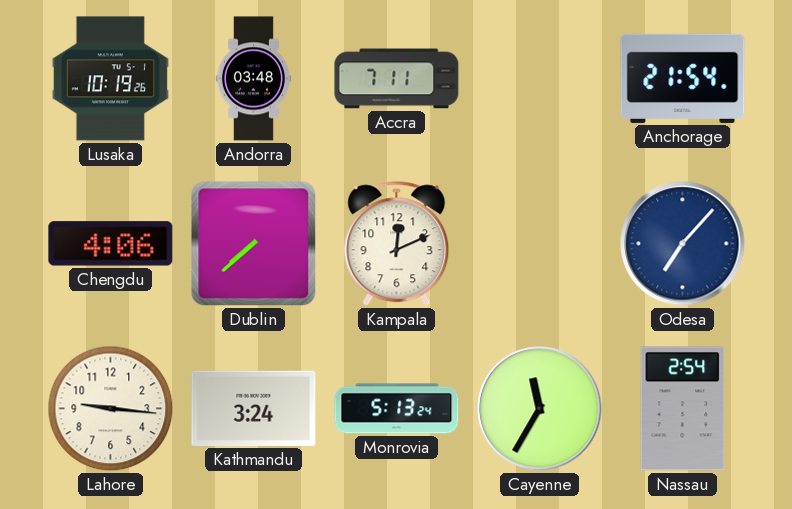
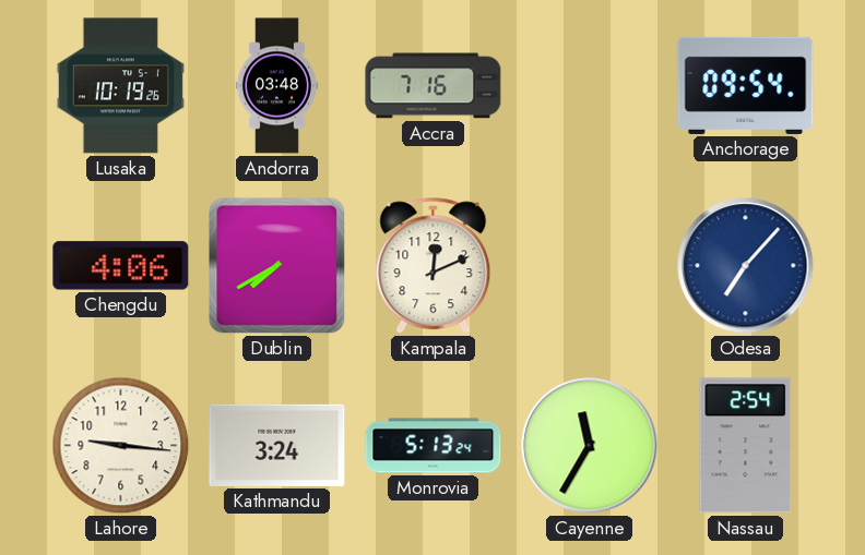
Accra: 7:11 -> 7:16 (434, 86)
Anchorage: 21:54 -> 09:54 (746, 85)
Dublin: 7:38 -> 7:40 (277, 266)
